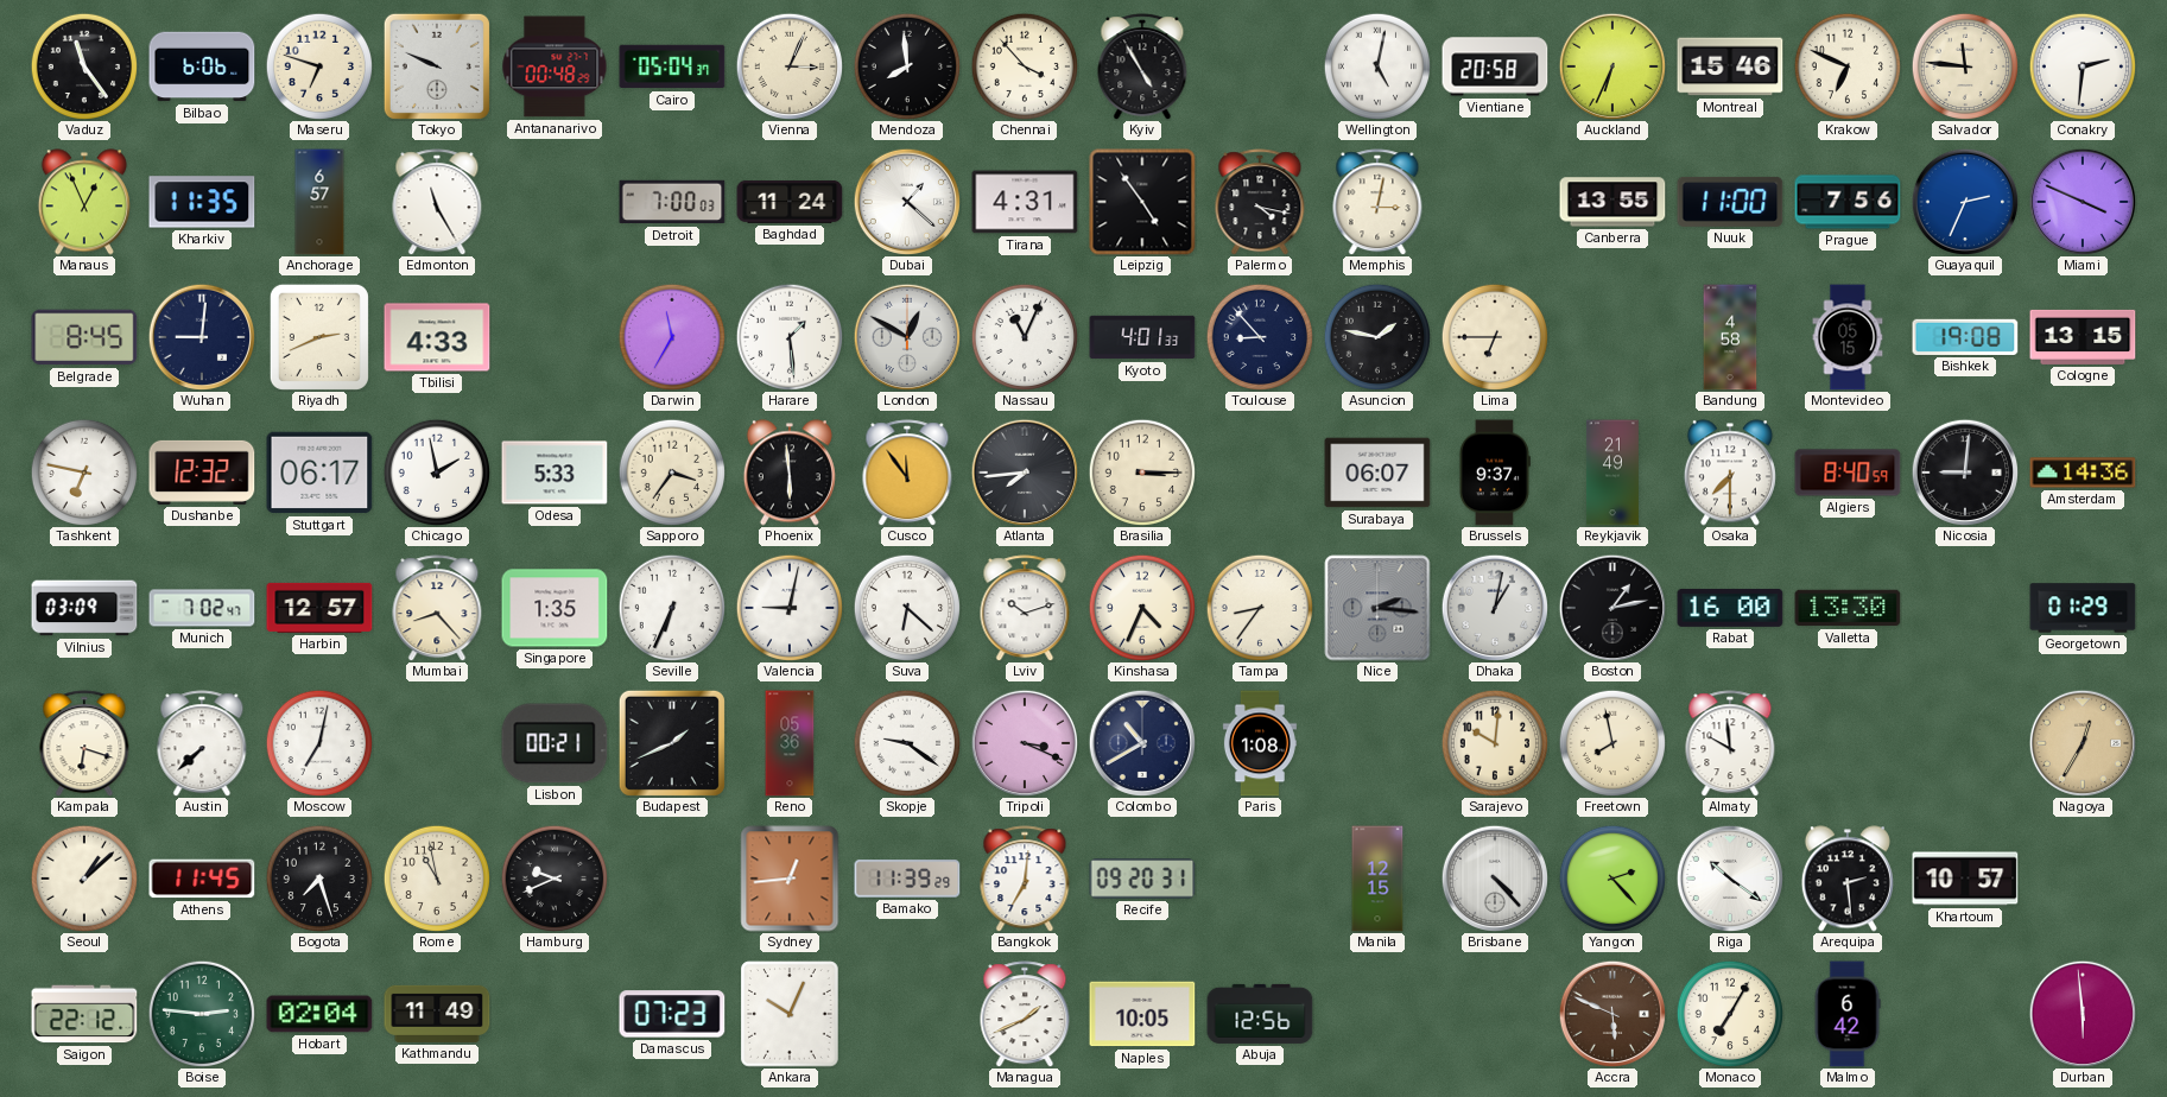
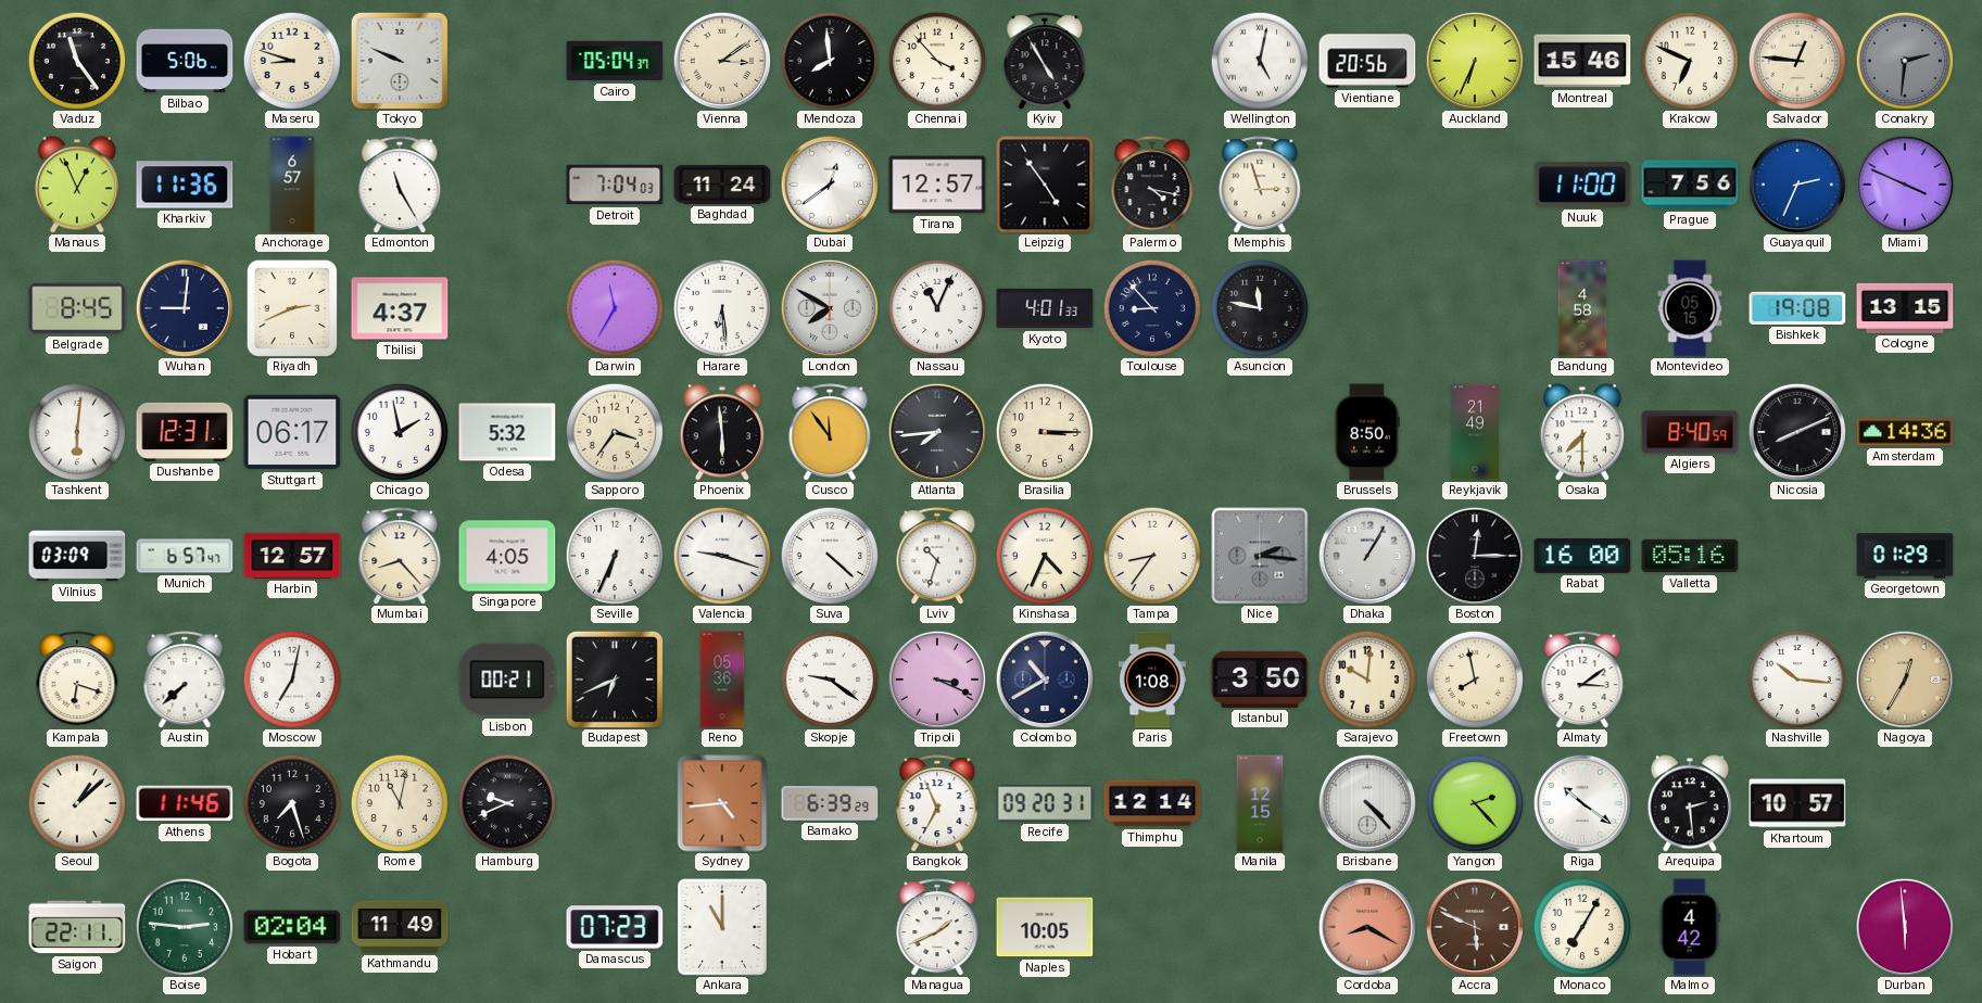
Bilbao: 6:06 -> 5:06 (185, 61)
Maseru: 6:48 -> 8:48 (291, 60)
Antananarivo: 00:48 -> none (555, 66)
Vienna: 3:04 -> 3:09 (721, 60)
Vientiane: 20:58 -> 20:56 (1367, 61)
Salvador: 11:46 -> 12:46 (1796, 60)
Conakry dial: white -> grey (1904, 60)
Kharkiv: 11:35 -> 11:36 (185, 185)
Detroit: 7:00 -> 7:04 (615, 185)
Dubai: 1:22 -> 12:39 (829, 183)
Tirana: 4:31 -> 12:57 (937, 185)
Memphis: 3:02 -> 2:57 (1260, 185)
Canberra: 13:55 -> none (1612, 202)
Tbilisi: 4:33 -> 4:37 (400, 308)
Harare: 1:29 -> 6:29 (721, 307)
London: 12:50 -> 7:50 (829, 307)
Asuncion: 1:47 -> 11:47 (1259, 307)
Lima: 6:45 -> none (1494, 336)
Tashkent: 6:47 -> 6:01 (76, 431)
Dushanbe: 12:32 -> 12:31 (185, 432)
Odesa: 5:33 -> 5:32 (507, 432)
Surabaya: 06:07 -> none (1377, 473)
Brussels: 9:37 -> 8:50 (1366, 432)
Nicosia: 9:01 -> 8:11 (1796, 431)
Munich: 7:02 -> 6:57 (185, 556)
Singapore: 1:35 -> 4:05 (507, 556)
Valencia: 9:02 -> 9:18 (721, 555)
Suva: 6:22 -> 4:22 (829, 555)
Lviv: 10:12 -> 10:33 (937, 556)
Dhaka: 1:02 -> 1:05 (1366, 555)
Boston: 1:13 -> 12:15 (1474, 555)
Valletta: 13:30 -> 05:16 (1690, 556)
Budapest: 1:41 -> 6:41 (615, 680)
Istanbul: none -> 3:50 (1260, 680)
Almaty: 9:59 -> 3:09 (1582, 680)
Nashville: none -> 10:16 (1796, 678)
Athens: 11:45 -> 11:46 (185, 803)
Rome: 10:58 -> 11:02 (399, 802)
Sydney: 12:44 -> 4:44 (722, 803)
Bamako: 11:39 -> 6:39 (830, 803)
Bangkok: 7:01 -> 6:56 (937, 803)
Thimphu: none -> 12:14 (1152, 803)
Saigon: 22:12 -> 22:11 (77, 927)
Ankara: 10:04 -> 11:00 (722, 927)
Abuja: 12:56 -> none (1260, 1014)
Cordoba: none -> 8:20 (1366, 926)
Malmo: 6:42 -> 4:42 (1690, 927)
